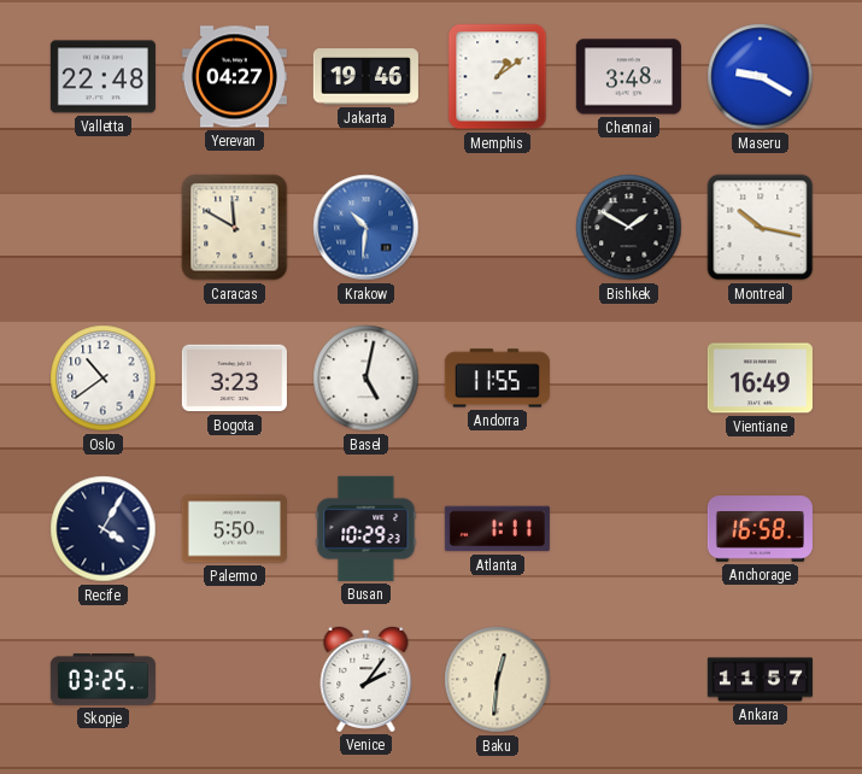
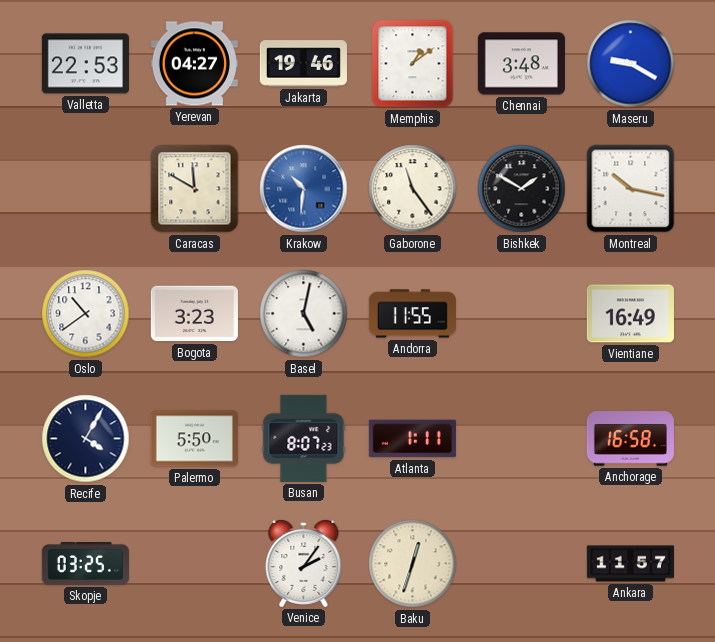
Valletta: 22:48 -> 22:53 (85, 64)
Gaborone: none -> 11:24 (413, 189)
Busan: 10:29 -> 8:07 (304, 438)
Baku: 12:31 -> 12:33 (413, 564)
